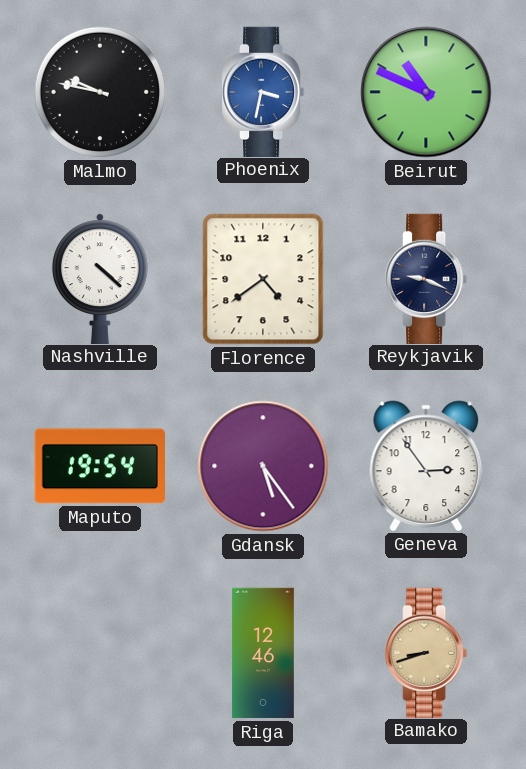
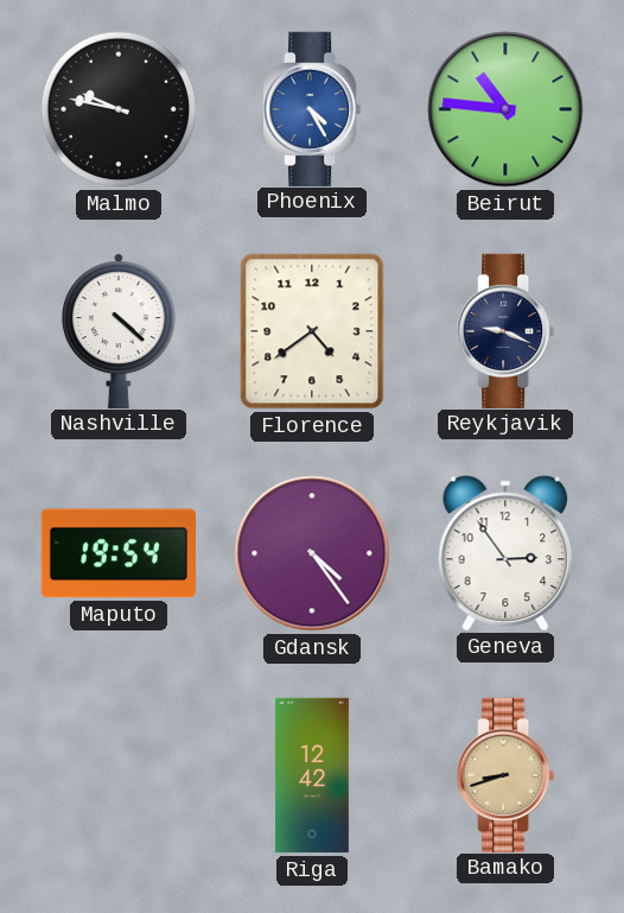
Phoenix: 3:32 -> 4:25 (312, 108)
Beirut: 10:49 -> 10:46 (505, 109)
Gdansk: 5:24 -> 4:24 (312, 553)
Riga: 12:46 -> 12:42 (313, 775)
